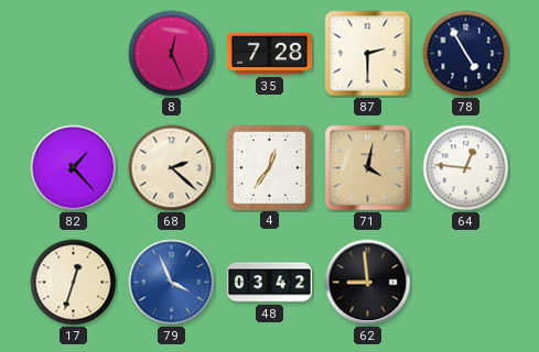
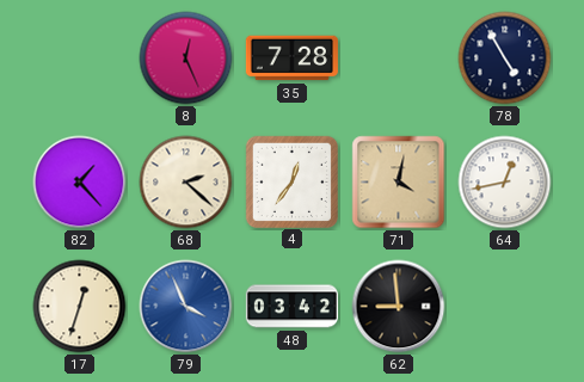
87: 2:30 -> none (368, 54)
64: 12:46 -> 12:43 (505, 183)
